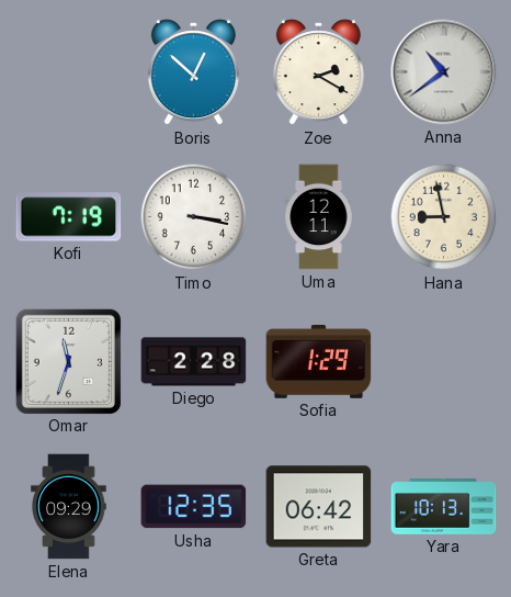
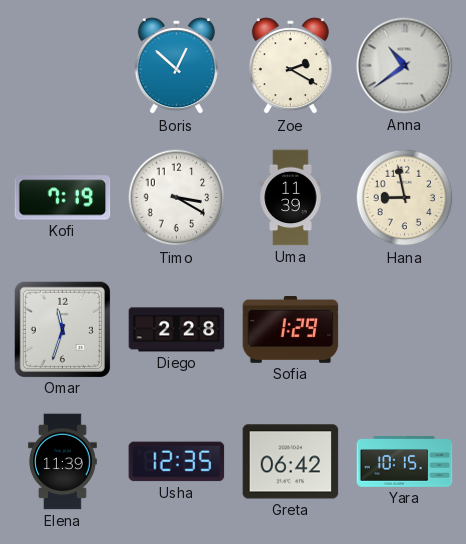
Timo: 3:17 -> 3:20 (177, 198)
Uma: 12:11 -> 11:39 (291, 198)
Elena: 09:29 -> 11:39 (63, 462)
Yara: 10:13 -> 10:15 (405, 462)
